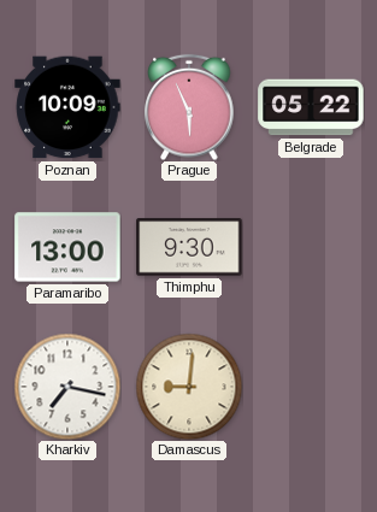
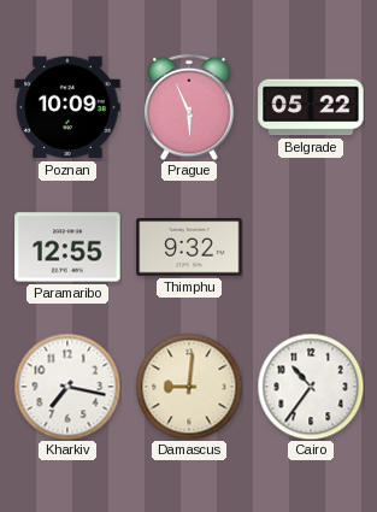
Paramaribo: 13:00 -> 12:55 (67, 247)
Thimphu: 9:30 -> 9:32 (189, 247)
Cairo: none -> 10:36 (311, 387)
